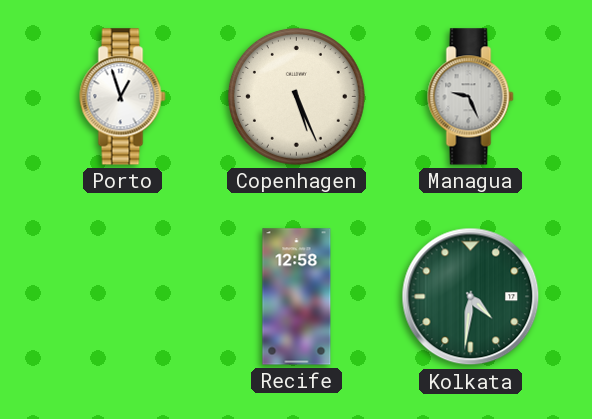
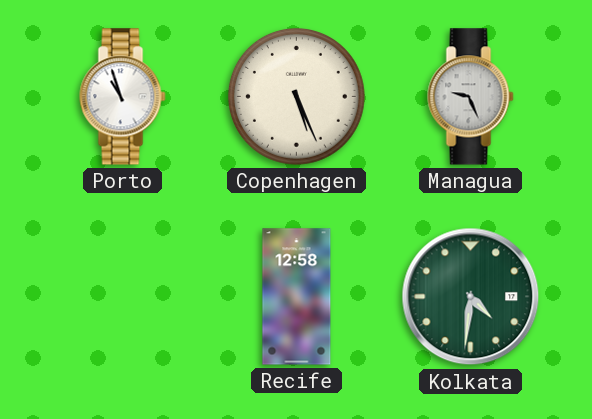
Porto: 12:57 -> 10:57 (123, 97)
